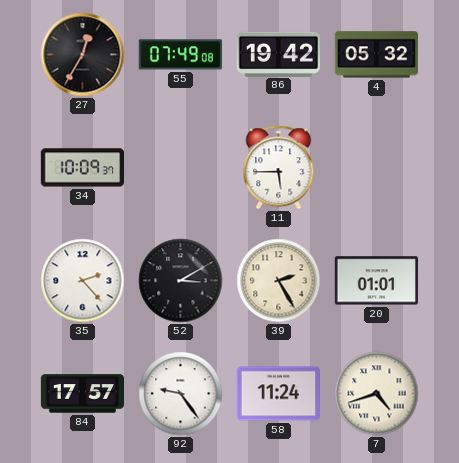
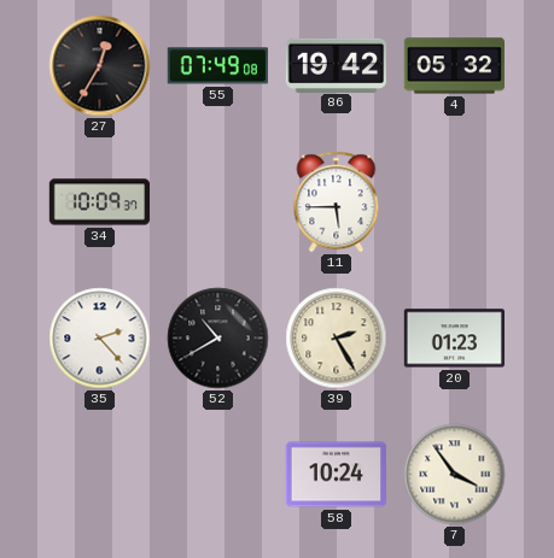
52: 3:10 -> 10:40 (218, 339)
20: 01:01 -> 01:23 (454, 339)
84: 17:57 -> none (83, 394)
92: 9:24 -> none (181, 394)
58: 11:24 -> 10:24 (336, 475)
7: 4:42 -> 3:54 (455, 475)
